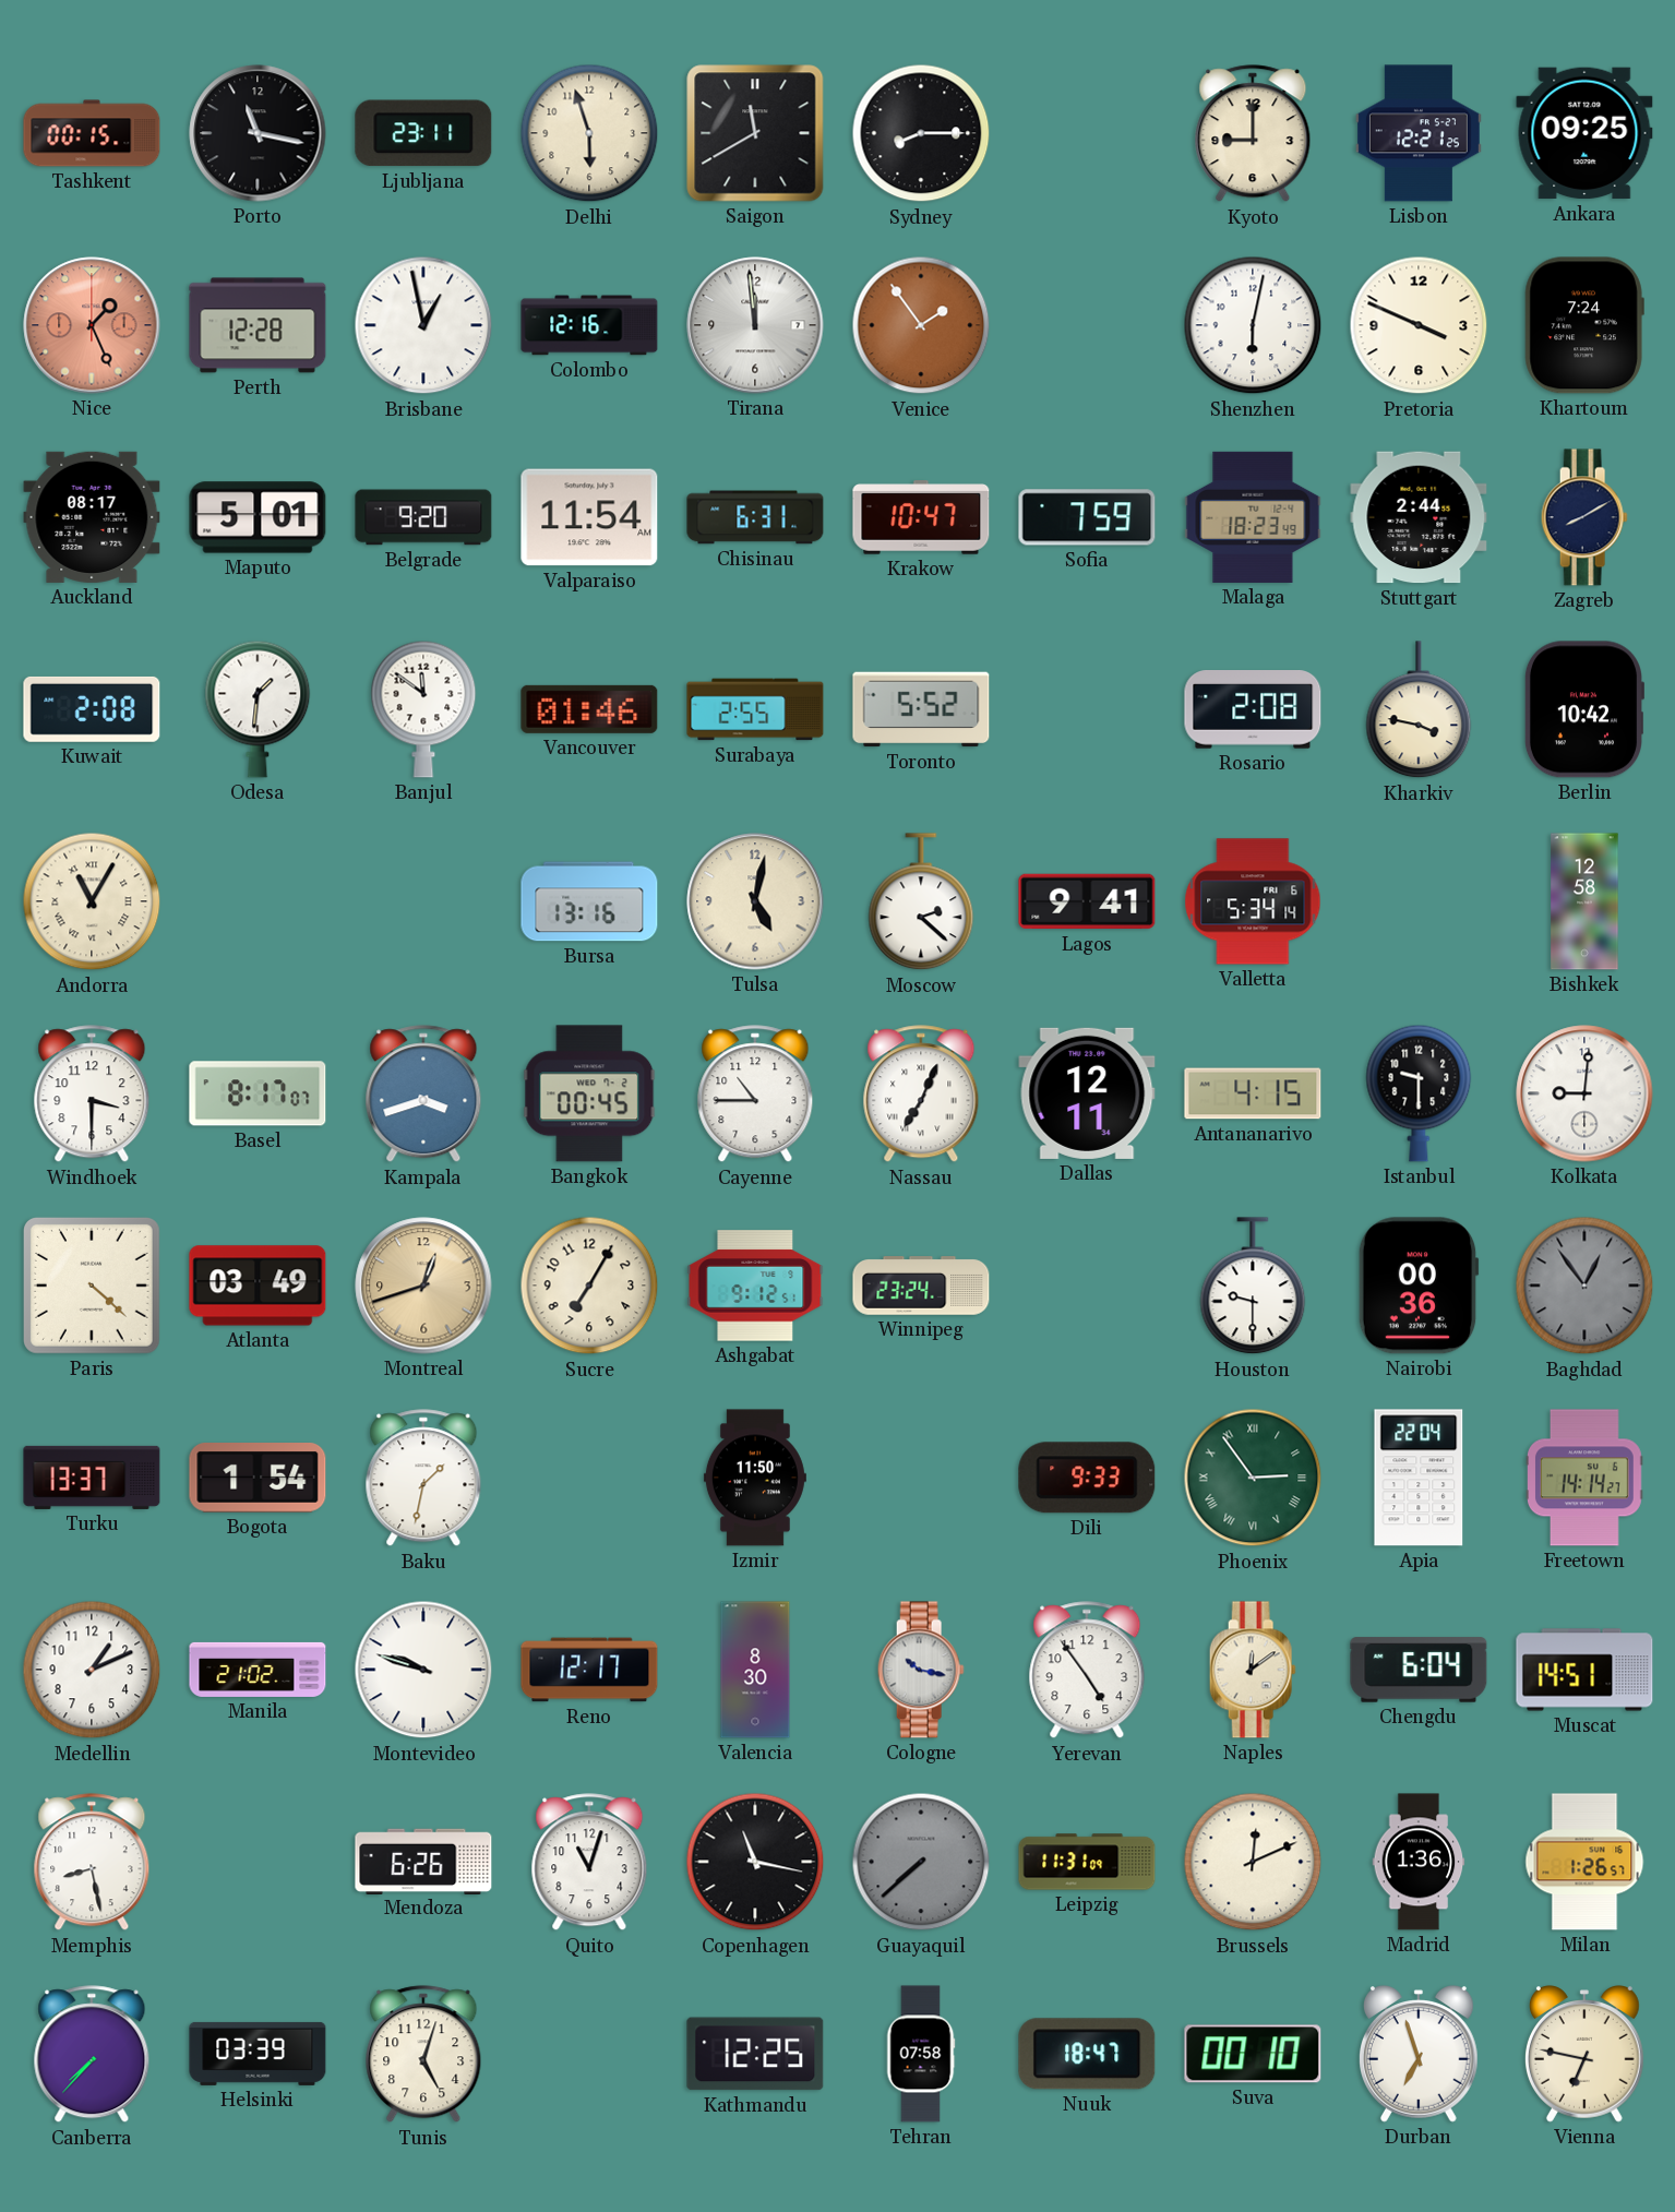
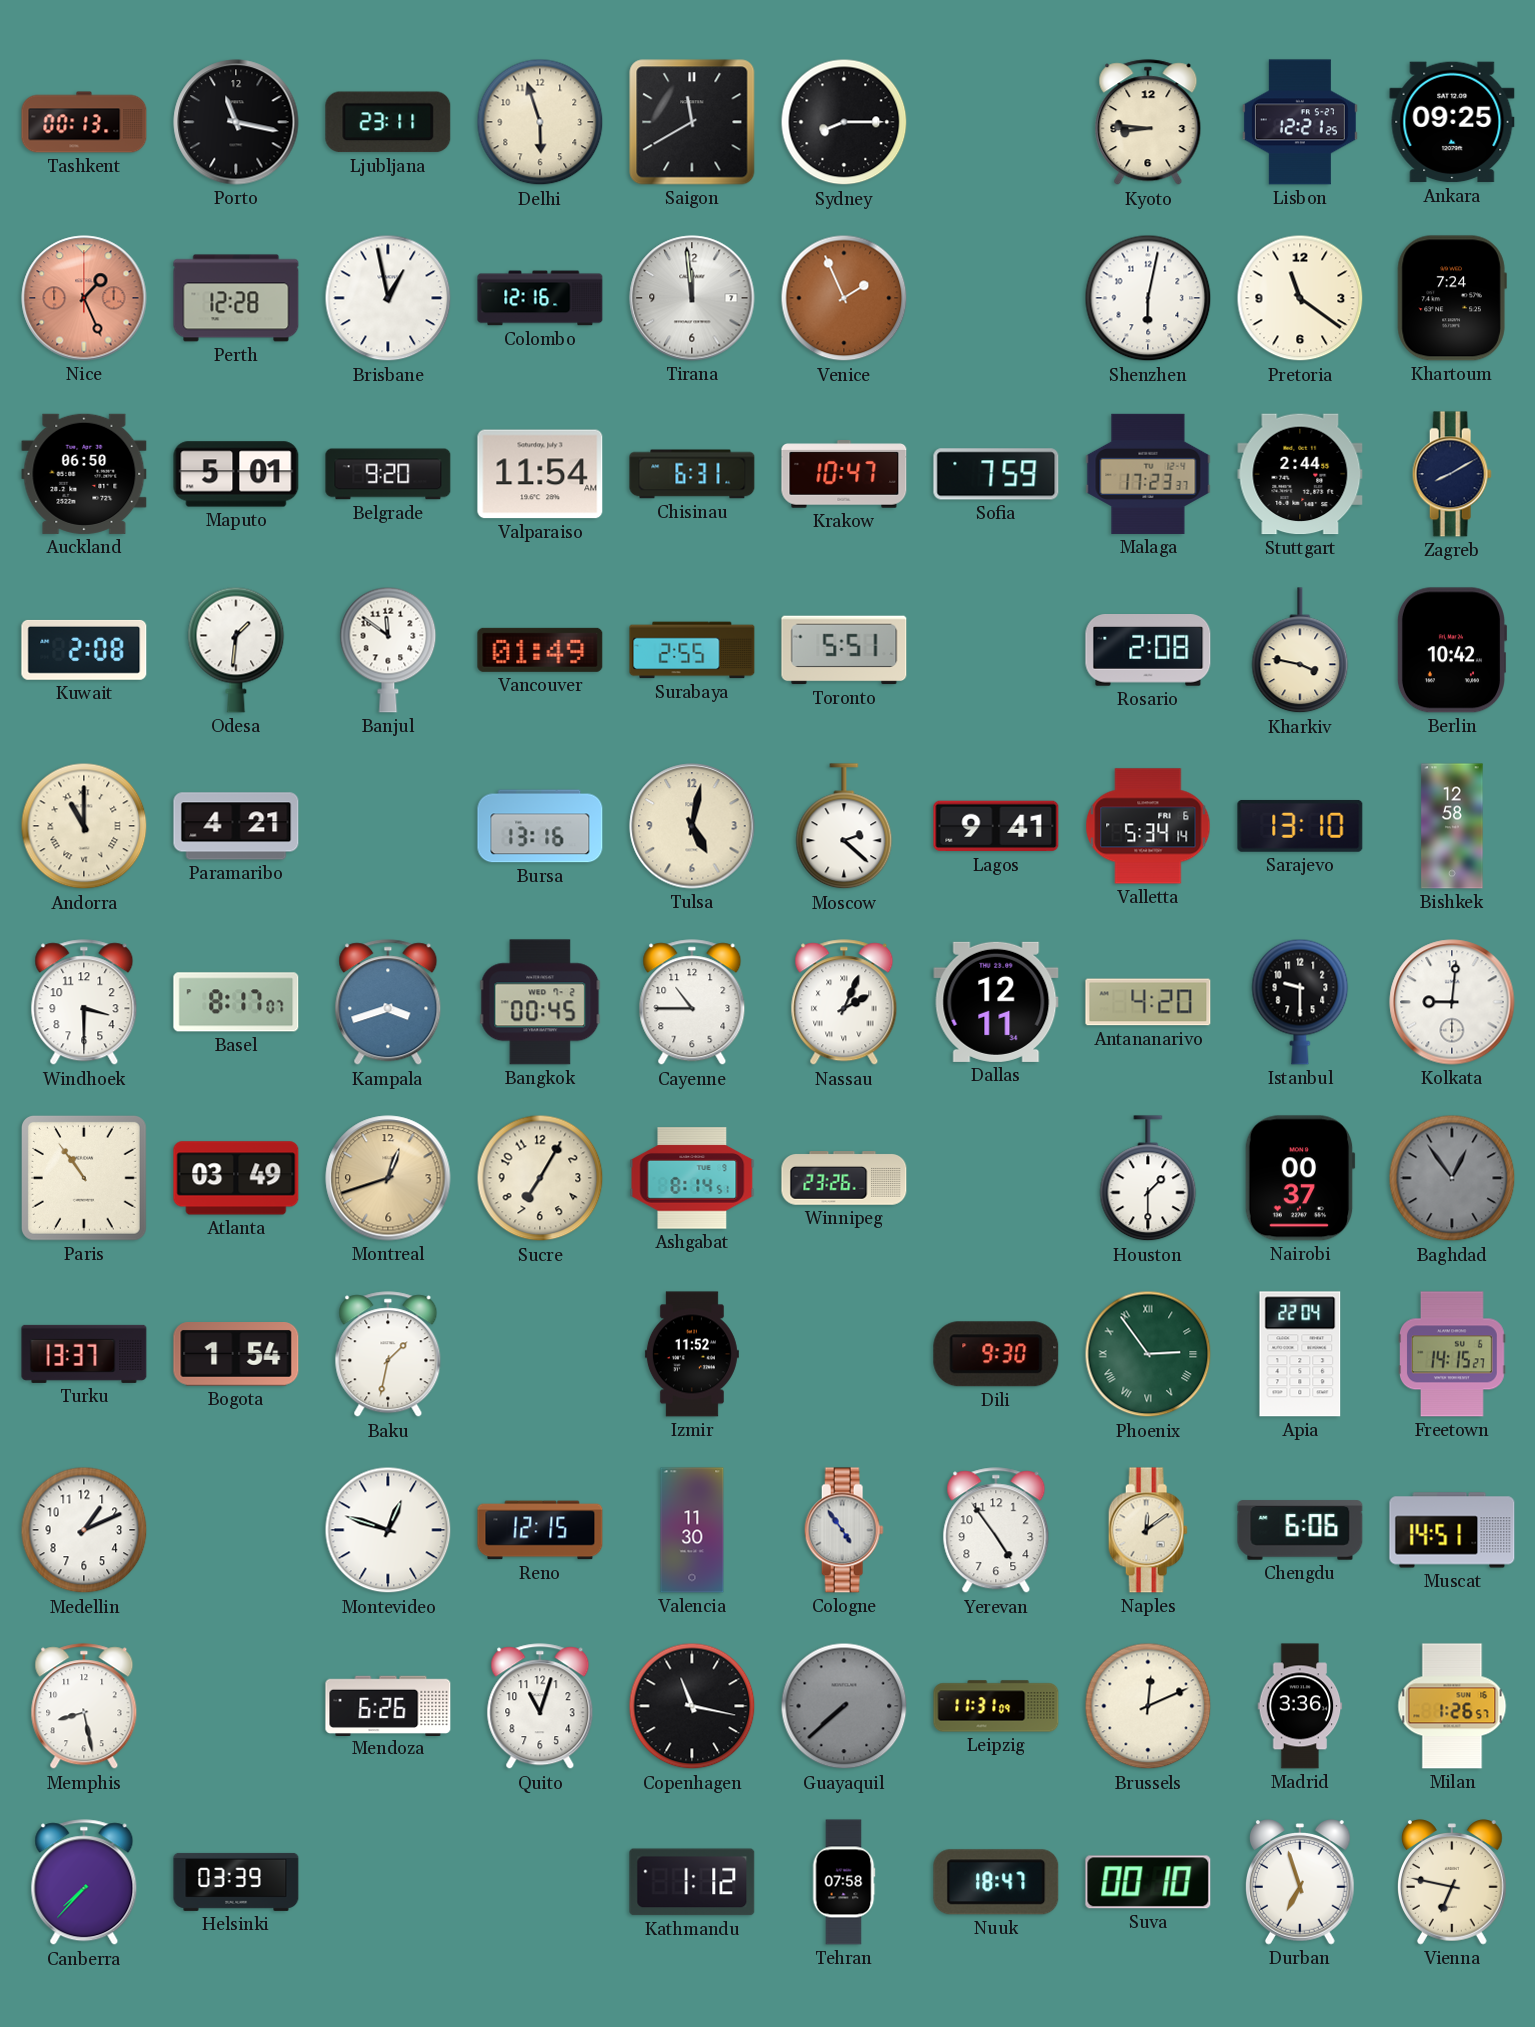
Tashkent: 00:15 -> 00:13 (84, 122)
Kyoto: 9:00 -> 8:46 (1148, 123)
Venice: 1:54 -> 1:56 (844, 298)
Pretoria: 3:49 -> 11:21 (1300, 298)
Auckland: 08:17 -> 06:50 (84, 474)
Malaga: 18:23 -> 17:23 (1148, 474)
Vancouver: 01:46 -> 01:49 (540, 650)
Toronto: 5:52 -> 5:51 (844, 650)
Andorra: 11:05 -> 11:00 (84, 826)
Paramaribo: none -> 4:21 (236, 826)
Sarajevo: none -> 13:10 (1300, 826)
Nassau: 7:04 -> 2:04 (844, 1003)
Antananarivo: 4:15 -> 4:20 (1148, 1002)
Paris: 4:22 -> 10:54 (84, 1178)
Ashgabat: 9:12 -> 8:14 (692, 1178)
Winnipeg: 23:24 -> 23:26 (844, 1178)
Houston: 9:30 -> 1:30 (1148, 1179)
Nairobi: 00:36 -> 00:37 (1300, 1178)
Izmir: 11:50 -> 11:52 (692, 1354)
Dili: 9:33 -> 9:30 (996, 1354)
Freetown: 14:14 -> 14:15 (1453, 1354)
Manila: 21:02 -> none (258, 1670)
Montevideo: 9:48 -> 12:48 (388, 1530)
Reno: 12:17 -> 12:15 (540, 1530)
Valencia: 8:30 -> 11:30 (692, 1530)
Cologne: 10:17 -> 4:54 (844, 1530)
Chengdu: 6:04 -> 6:06 (1300, 1530)
Madrid: 1:36 -> 3:36 (1300, 1706)
Tunis: 5:03 -> none (423, 2055)
Kathmandu: 12:25 -> 1:12 (692, 1882)
